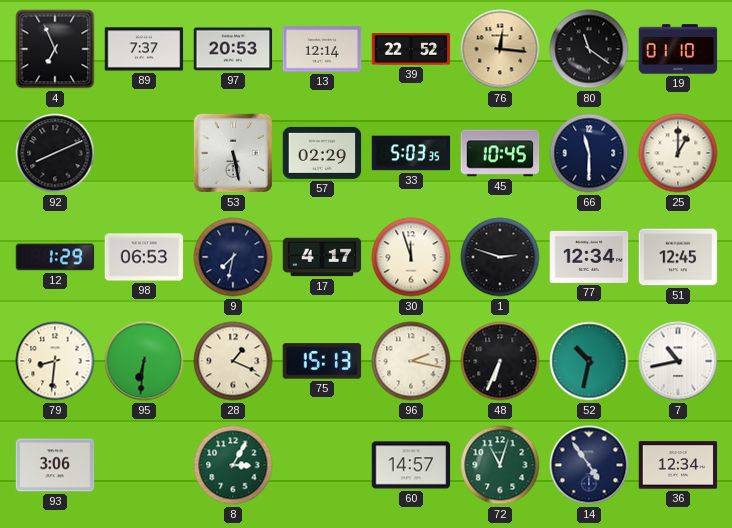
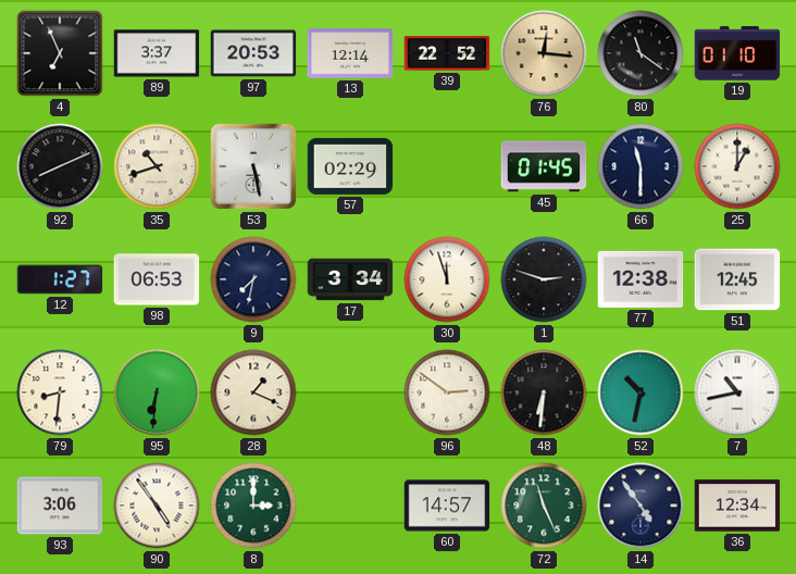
89: 7:37 -> 3:37 (157, 53)
35: none -> 10:42 (157, 166)
33: 5:03 -> none (411, 153)
45: 10:45 -> 01:45 (544, 166)
12: 1:29 -> 1:27 (60, 279)
17: 4:17 -> 3:34 (350, 279)
77: 12:34 -> 12:38 (640, 279)
75: 15:13 -> none (322, 361)
96: 2:17 -> 2:51 (447, 392)
48: 6:34 -> 6:31 (544, 392)
90: none -> 4:54 (157, 506)
8: 3:05 -> 3:00 (253, 506)
72: 11:03 -> 11:26 (544, 506)
